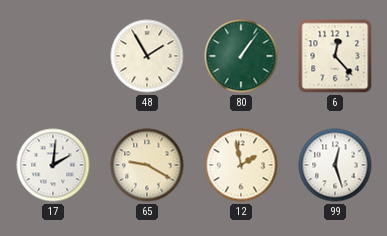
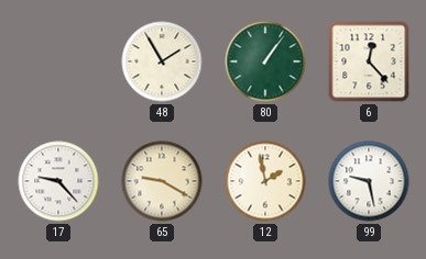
17: 2:01 -> 9:23 (58, 181)
99: 12:27 -> 9:28 (369, 181)
